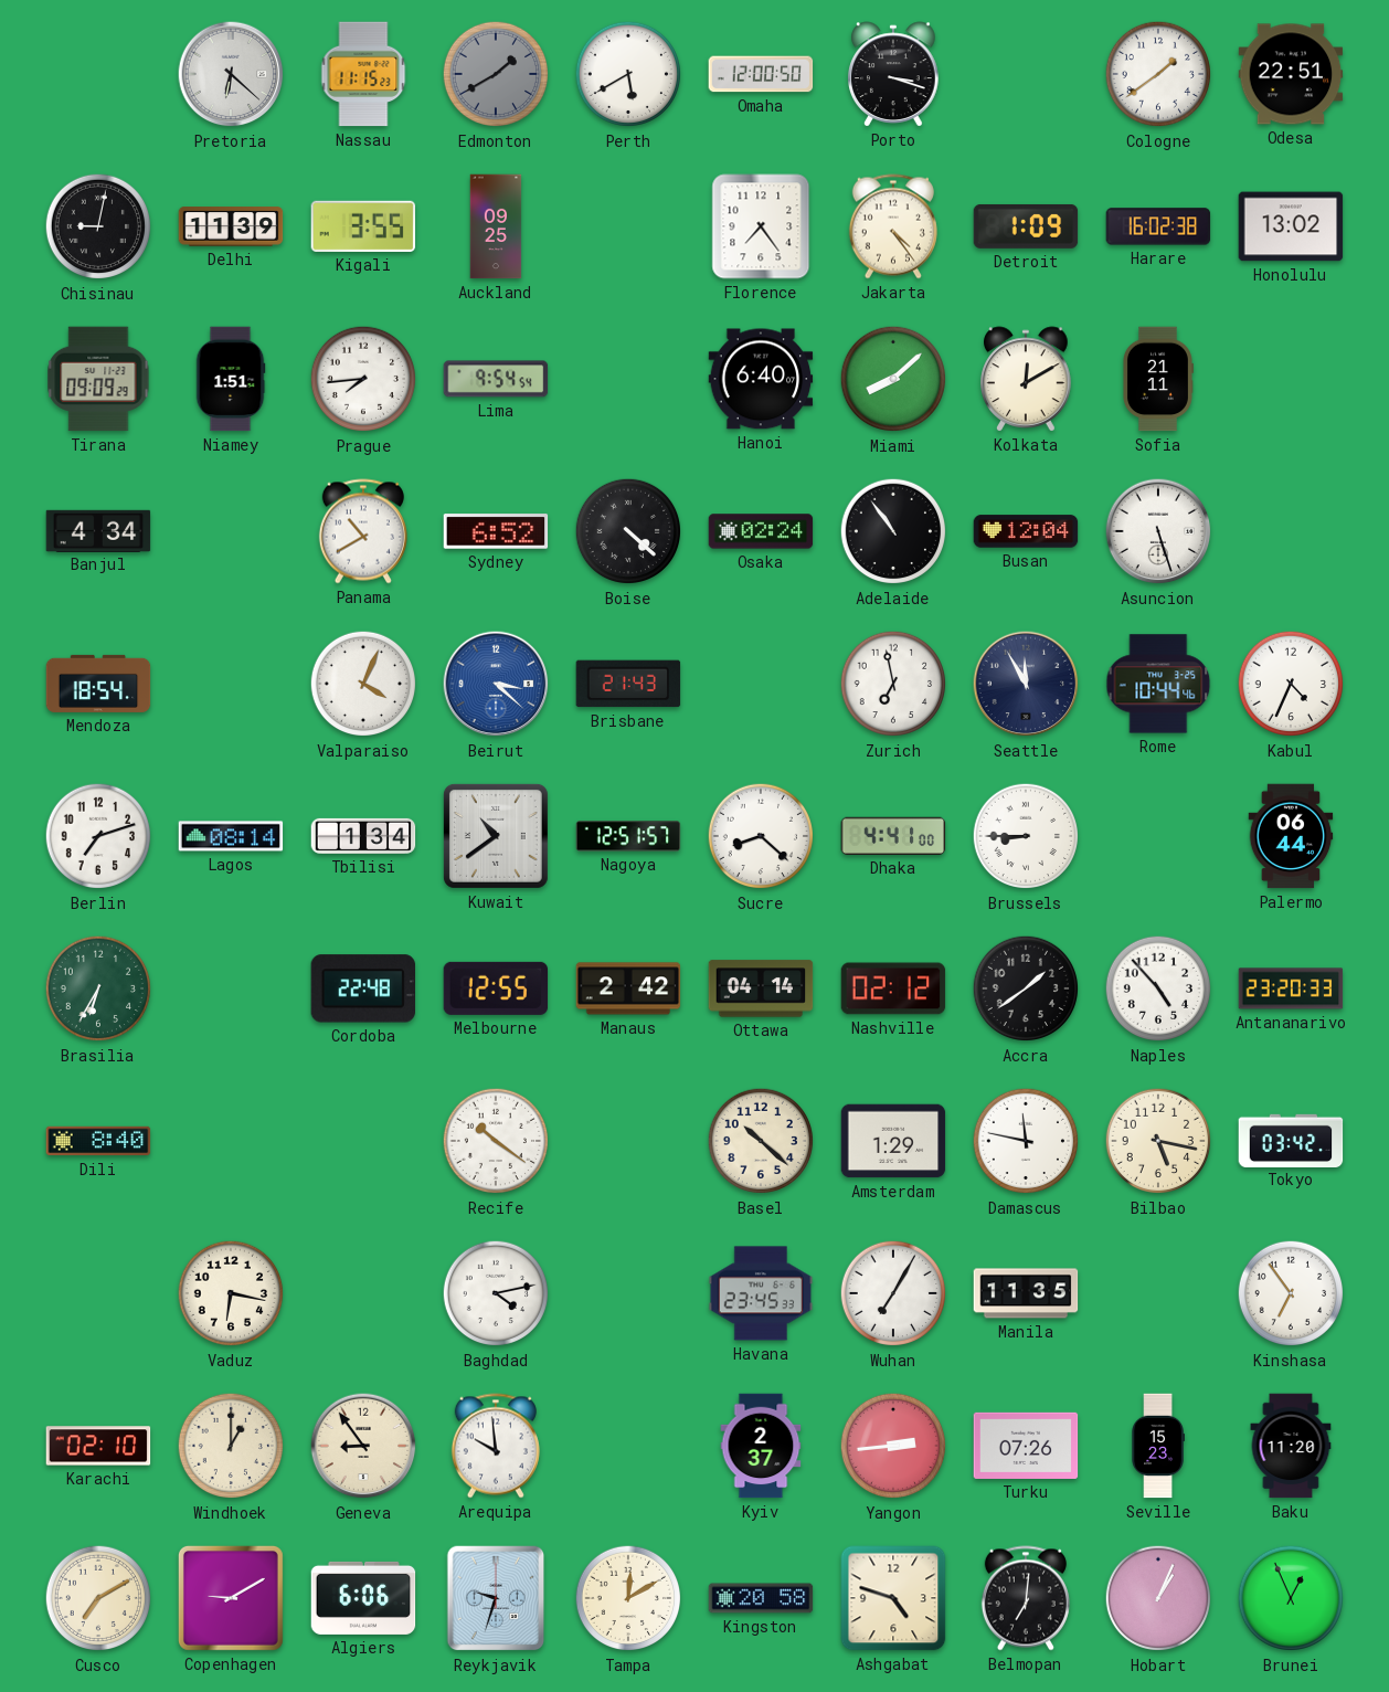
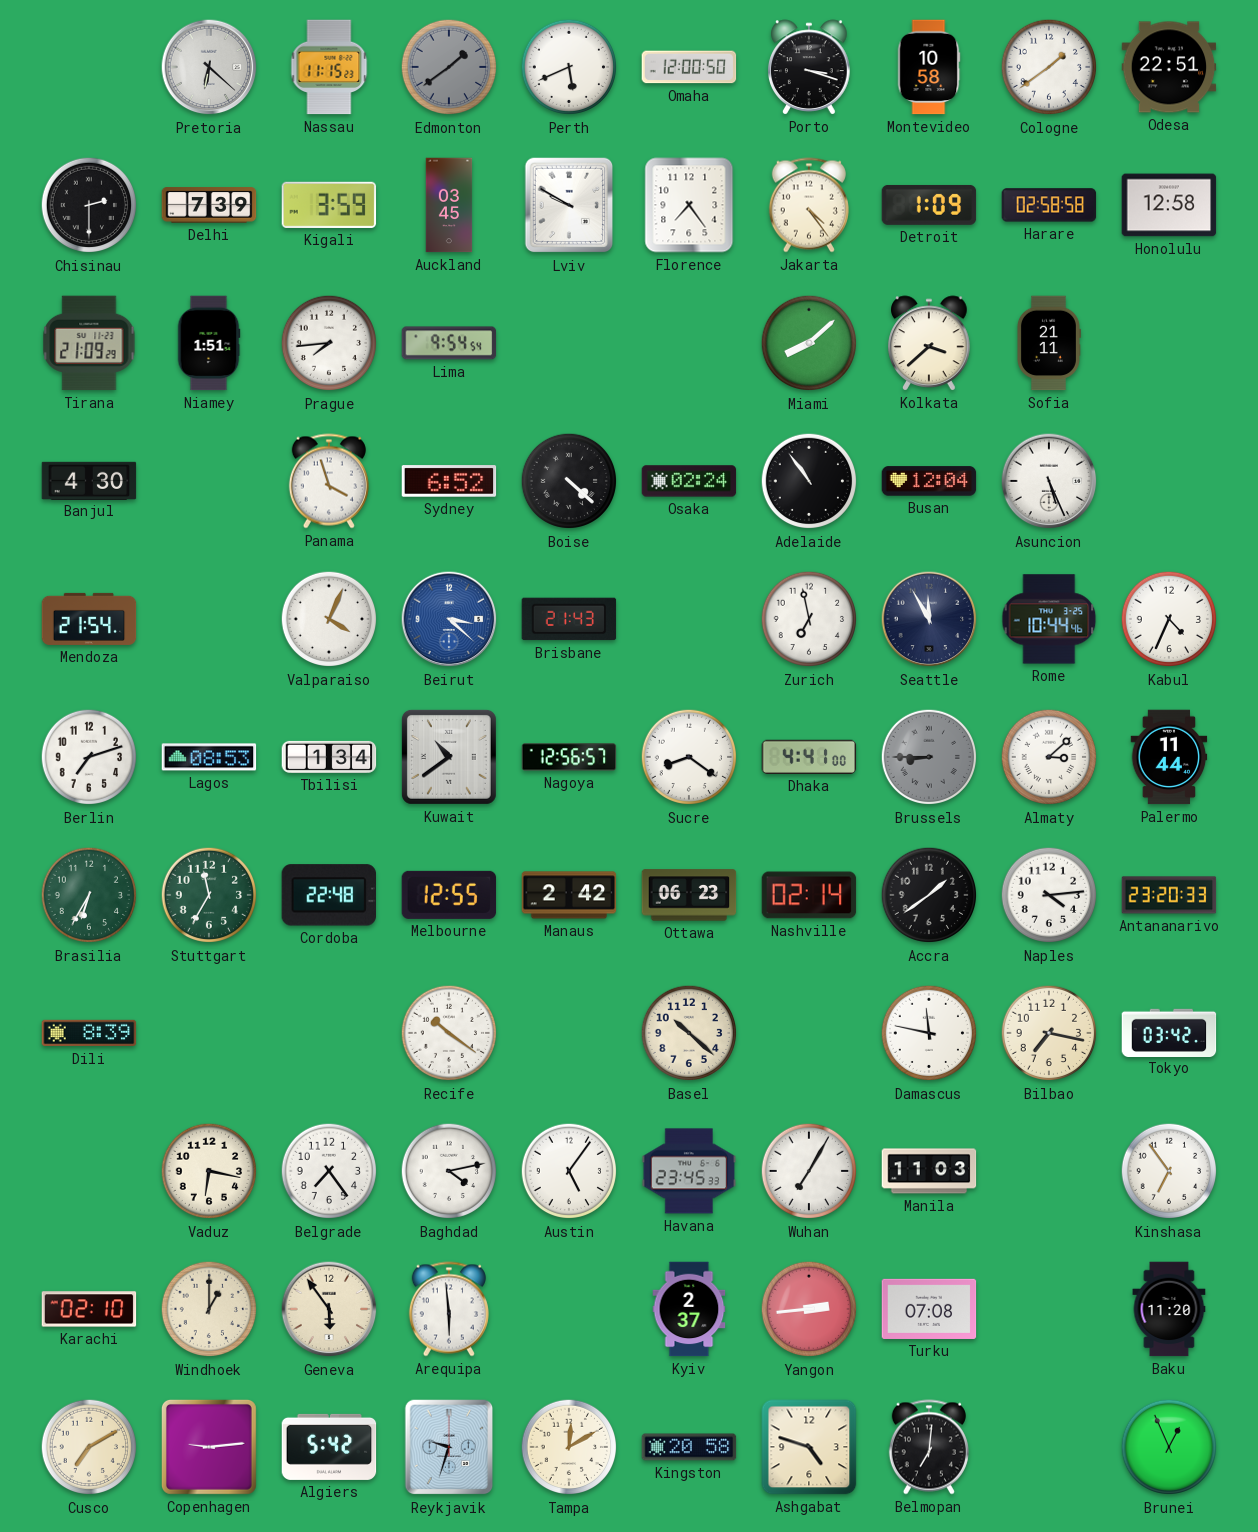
Edmonton: 1:40 -> 1:39 (449, 67)
Perth: 5:40 -> 5:41 (569, 67)
Montevideo: none -> 10:58 (929, 67)
Chisinau: 9:02 -> 2:30 (89, 205)
Delhi: 11:39 -> 7:39 (209, 205)
Kigali: 3:55 -> 3:59 (329, 205)
Auckland: 09:25 -> 03:45 (449, 205)
Lviv: none -> 9:50 (569, 205)
Harare: 16:02 -> 02:58 (1049, 205)
Honolulu: 13:02 -> 12:58 (1169, 205)
Tirana: 09:09 -> 21:09 (89, 343)
Hanoi: 6:40 -> none (761, 379)
Kolkata: 12:10 -> 3:38 (929, 343)
Banjul: 4:34 -> 4:30 (89, 480)
Panama: 10:40 -> 3:57 (329, 481)
Asuncion: 5:27 -> 5:26 (1049, 481)
Mendoza: 18:54 -> 21:54 (89, 619)
Lagos: 08:14 -> 08:53 (209, 757)
Nagoya: 12:51 -> 12:56 (569, 757)
Sucre: 8:22 -> 8:21 (689, 757)
Brussels dial: white -> grey (929, 757)
Almaty: none -> 3:08 (1049, 757)
Palermo: 06:44 -> 11:44 (1169, 757)
Stuttgart: none -> 11:35 (209, 895)
Ottawa: 04:14 -> 06:23 (689, 895)
Nashville: 02:12 -> 02:14 (809, 895)
Naples: 4:53 -> 4:14 (1049, 895)
Dili: 8:40 -> 8:39 (89, 1033)
Amsterdam: 1:29 -> none (893, 1141)
Bilbao: 5:17 -> 7:17 (1049, 1033)
Belgrade: none -> 7:24 (329, 1171)
Austin: none -> 5:06 (569, 1171)
Manila: 11:35 -> 11:03 (929, 1171)
Geneva: 8:54 -> 5:54 (329, 1309)
Arequipa: 9:59 -> 5:59 (449, 1309)
Turku: 07:26 -> 07:08 (929, 1309)
Seville: 15:23 -> none (1158, 1446)
Copenhagen: 9:10 -> 9:14 (209, 1447)
Algiers: 6:06 -> 5:42 (329, 1447)
Hobart: 1:04 -> none (1158, 1598)
